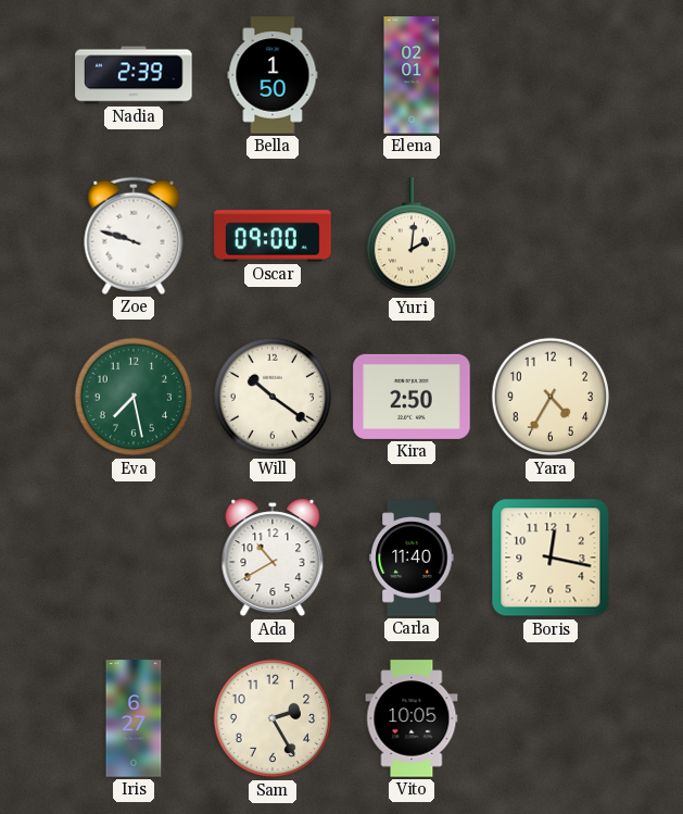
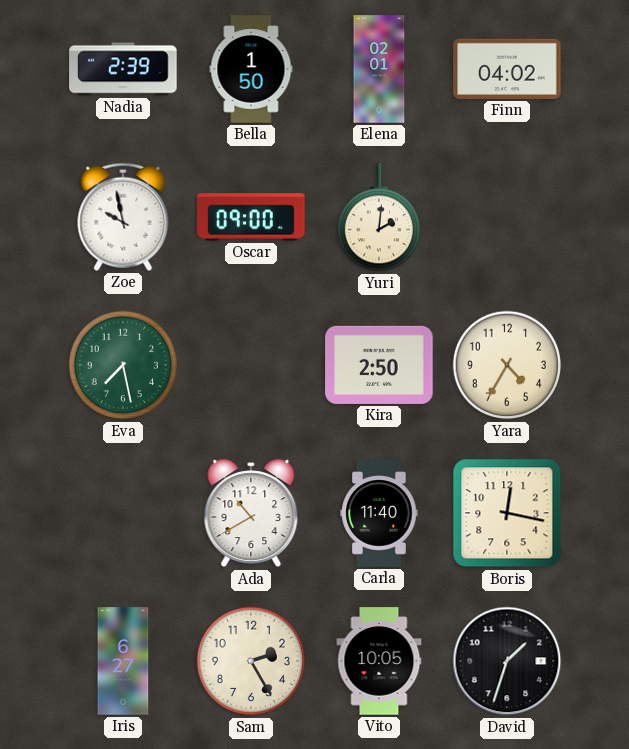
Finn: none -> 04:02 (507, 69)
Zoe: 9:48 -> 9:58 (123, 217)
Will: 10:21 -> none (273, 397)
David: none -> 1:33 (507, 661)
